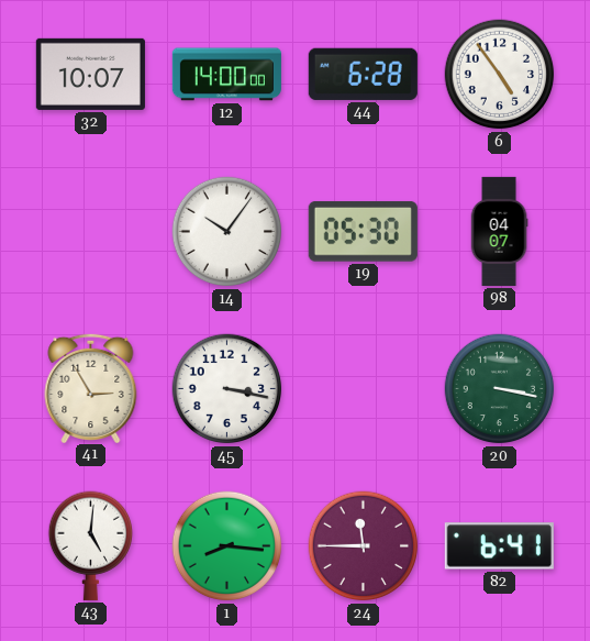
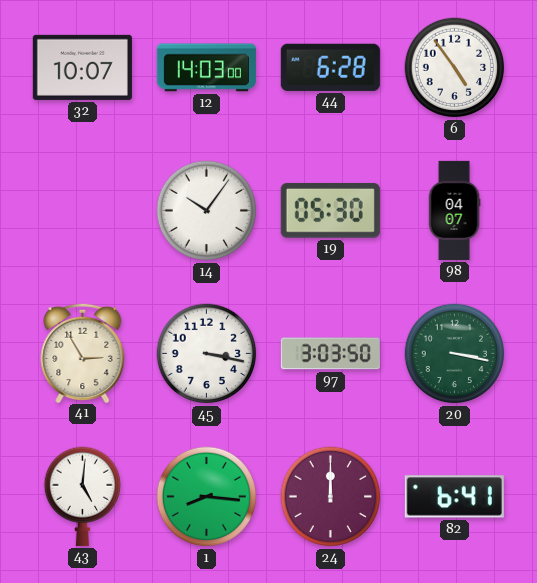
12: 14:00 -> 14:03 (206, 68)
97: none -> 3:03 (330, 354)
24: 11:45 -> 12:00 (331, 497)
